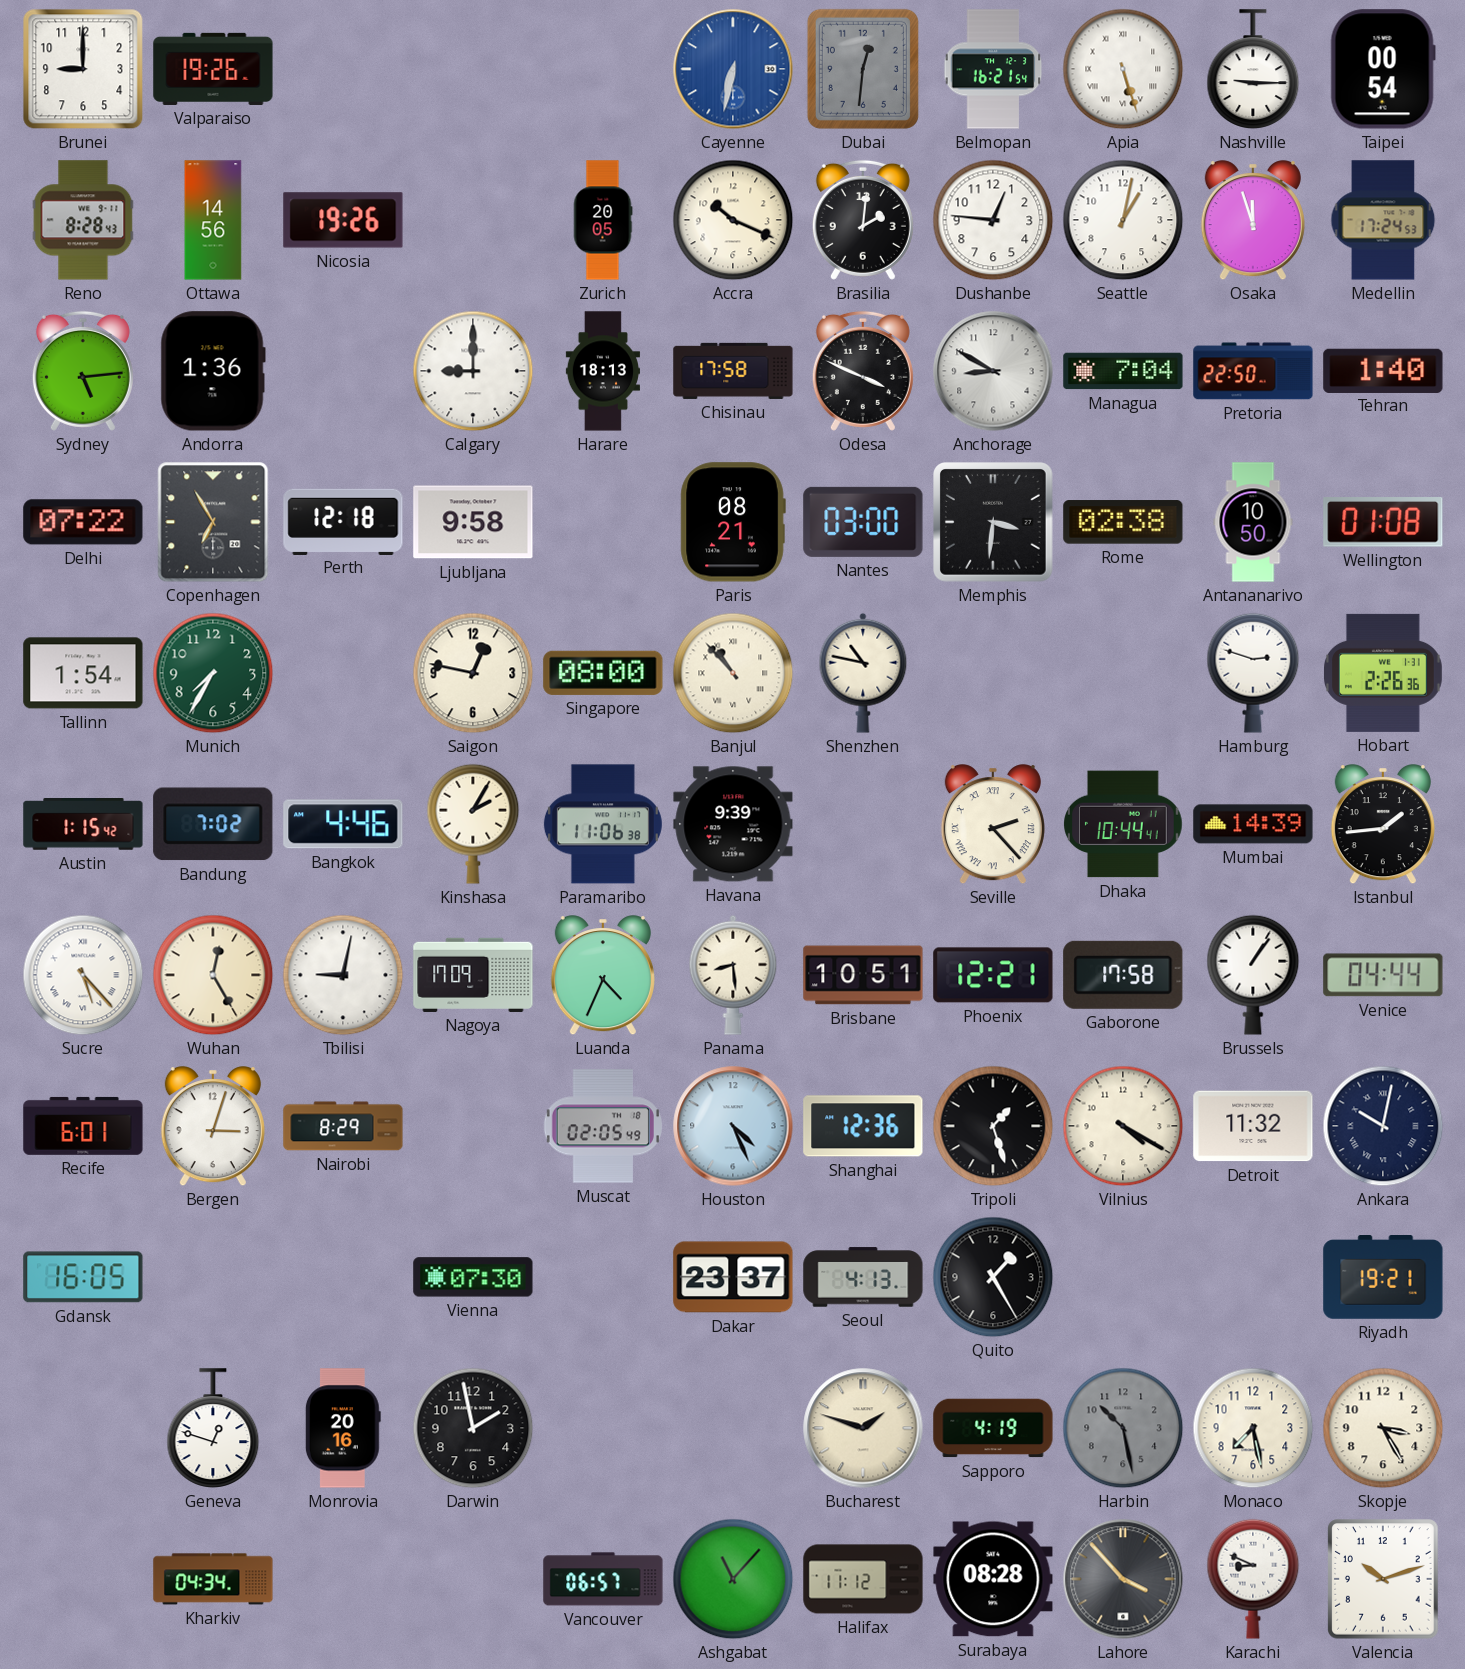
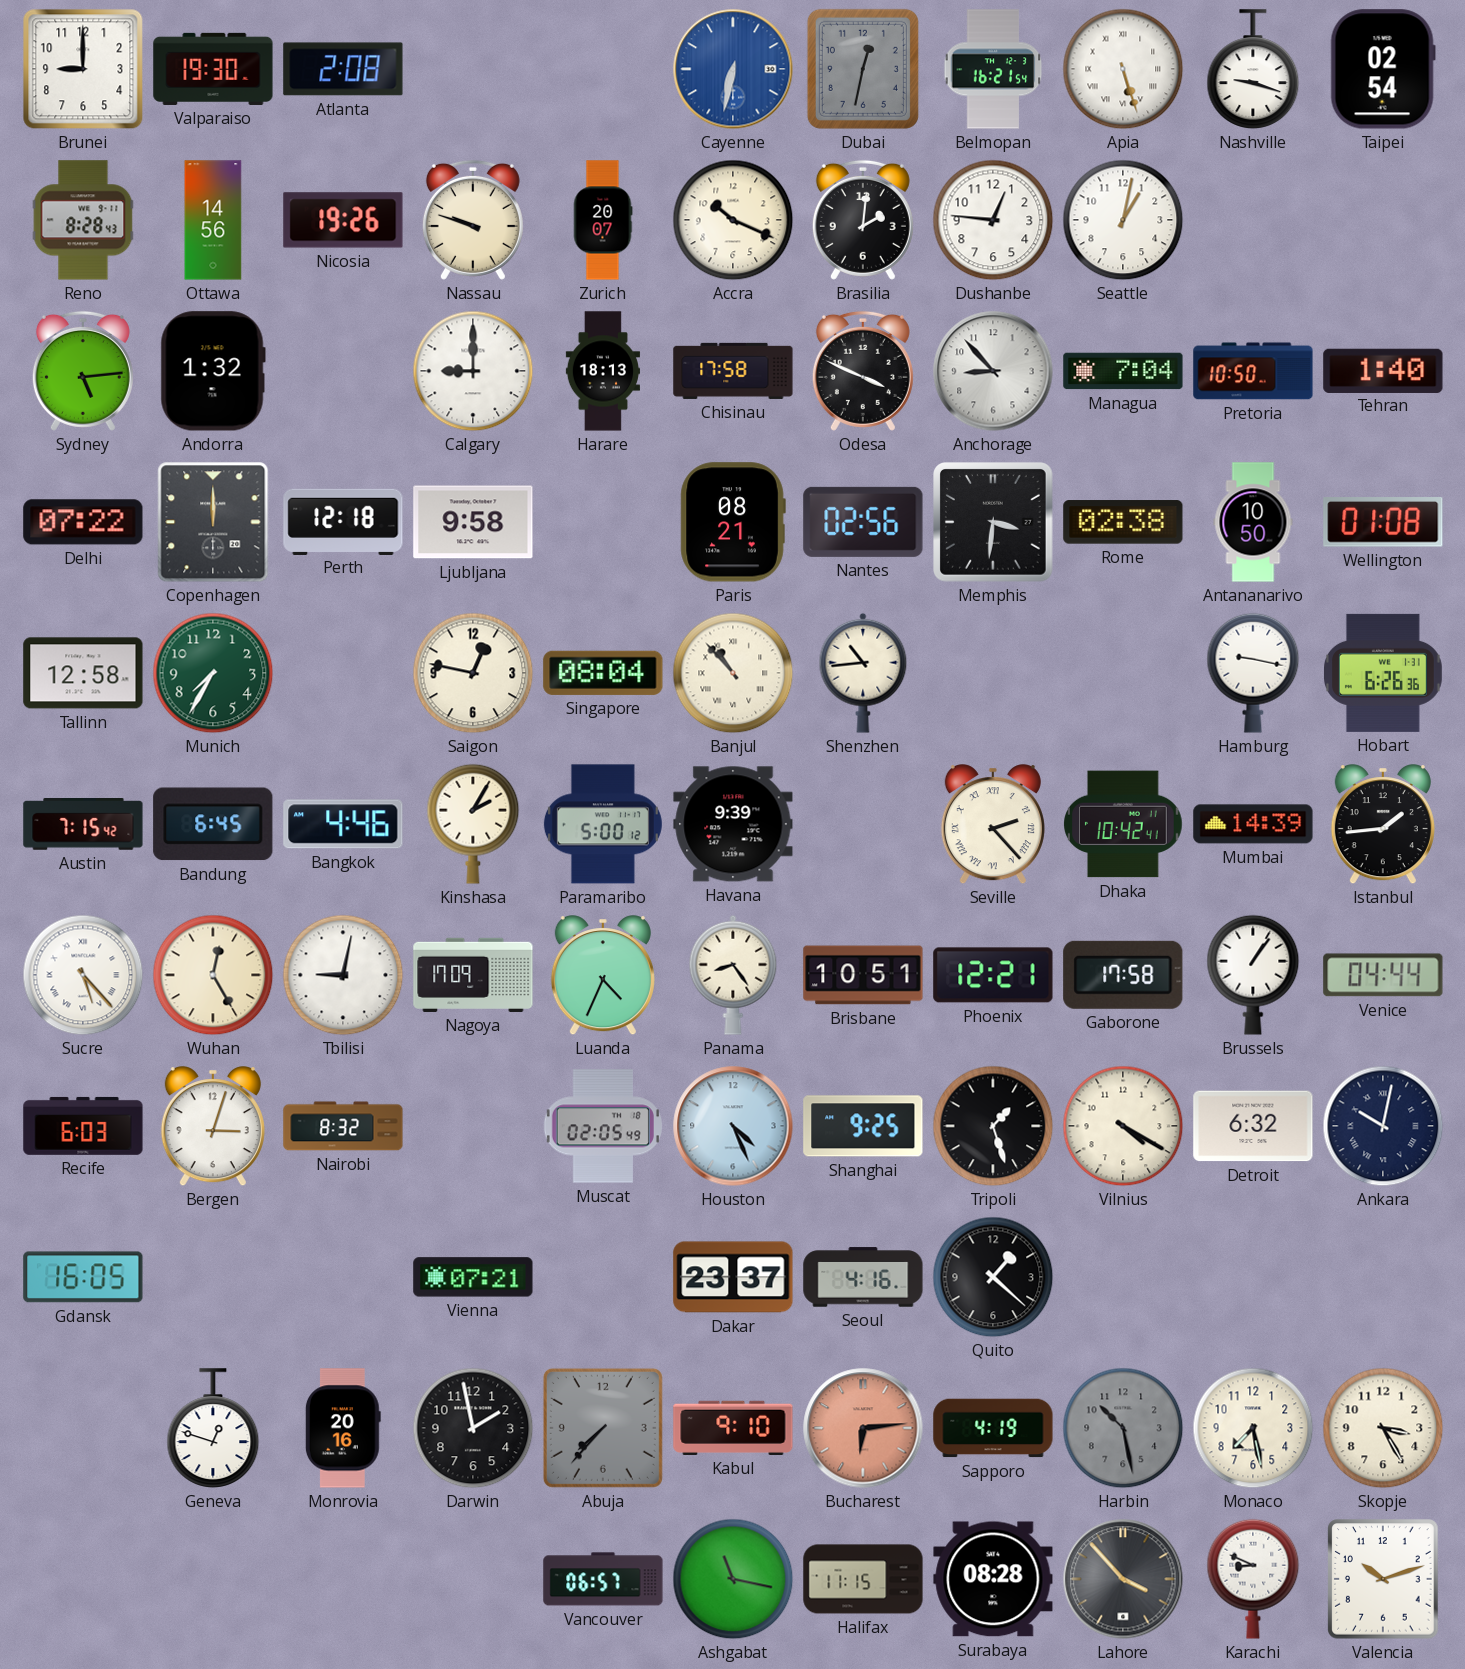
Valparaiso: 19:26 -> 19:30 (213, 69)
Atlanta: none -> 2:08 (343, 69)
Dubai: 12:31 -> 12:32 (863, 69)
Nashville: 9:15 -> 9:18 (1253, 69)
Taipei: 00:54 -> 02:54 (1383, 69)
Nassau: none -> 9:48 (473, 220)
Zurich: 20:05 -> 20:07 (603, 220)
Osaka: 11:57 -> none (1253, 221)
Medellin: 17:24 -> none (1383, 220)
Andorra: 1:36 -> 1:32 (213, 371)
Anchorage: 8:50 -> 8:53 (993, 371)
Pretoria: 22:50 -> 10:50 (1253, 371)
Copenhagen: 6:55 -> 12:00 (213, 522)
Nantes: 03:00 -> 02:56 (863, 522)
Tallinn: 1:54 -> 12:58 (83, 673)
Singapore: 08:00 -> 08:04 (603, 673)
Shenzhen: 10:47 -> 10:44 (863, 673)
Hamburg: 2:48 -> 9:17 (1253, 673)
Hobart: 2:26 -> 6:26 (1383, 673)
Austin: 1:15 -> 7:15 (83, 825)
Bandung: 7:02 -> 6:45 (213, 824)
Paramaribo: 11:06 -> 5:00 (603, 824)
Dhaka: 10:44 -> 10:42 (1123, 824)
Panama: 8:29 -> 8:24 (733, 975)
Recife: 6:01 -> 6:03 (83, 1126)
Nairobi: 8:29 -> 8:32 (343, 1126)
Shanghai: 12:36 -> 9:25 (863, 1126)
Detroit: 11:32 -> 6:32 (1253, 1126)
Vienna: 07:30 -> 07:21 (473, 1277)
Seoul: 4:13 -> 4:16 (863, 1277)
Quito: 1:25 -> 1:22 (993, 1277)
Riyadh: 19:21 -> none (1383, 1278)
Abuja: none -> 7:37 (603, 1428)
Kabul: none -> 9:10 (733, 1428)
Bucharest: 1:48 -> 6:14 (863, 1428)
Bucharest dial: cream -> salmon (863, 1428)
Kharkiv: 04:34 -> none (213, 1579)
Ashgabat: 11:07 -> 11:17 (733, 1579)
Halifax: 11:12 -> 11:15 (863, 1579)
